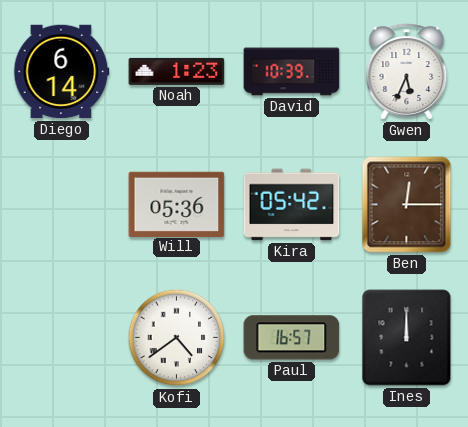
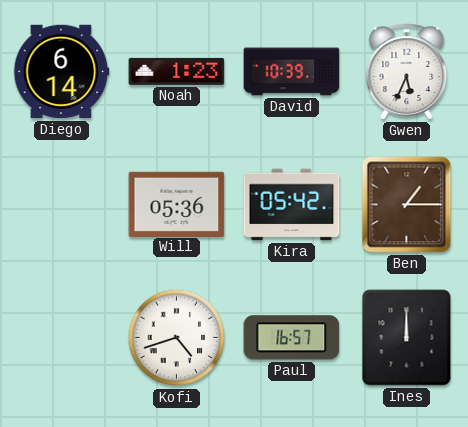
Ben: 12:15 -> 1:15 (407, 205)
Kofi: 4:39 -> 4:42 (177, 338)
